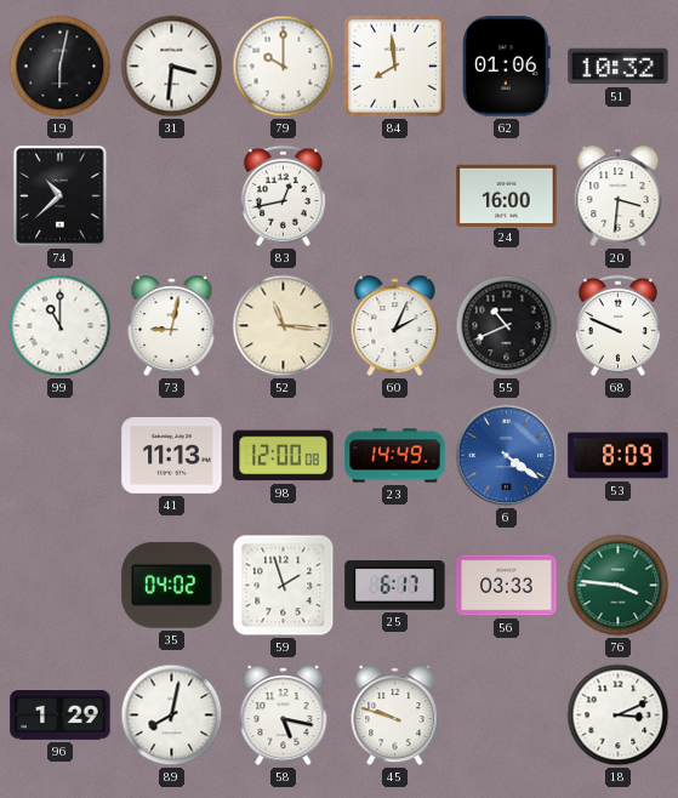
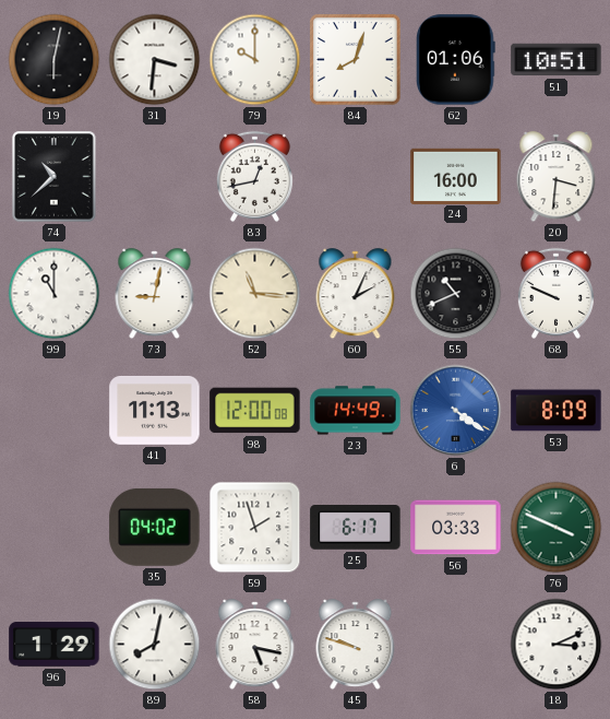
84: 7:59 -> 8:03 (356, 60)
51: 10:32 -> 10:51 (557, 60)
76: 3:46 -> 3:49 (557, 528)
